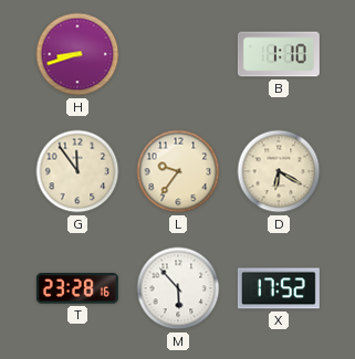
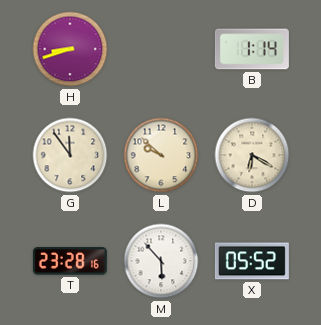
B: 1:10 -> 1:14 (252, 49)
L: 9:36 -> 9:52 (161, 155)
X: 17:52 -> 05:52 (252, 261)
